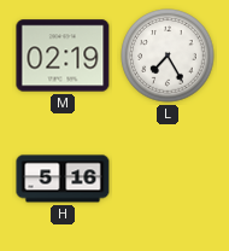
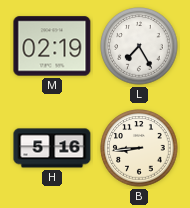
B: none -> 8:44 (139, 148)
